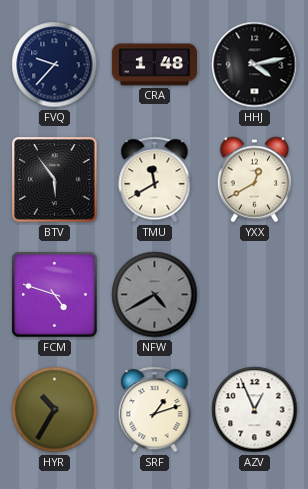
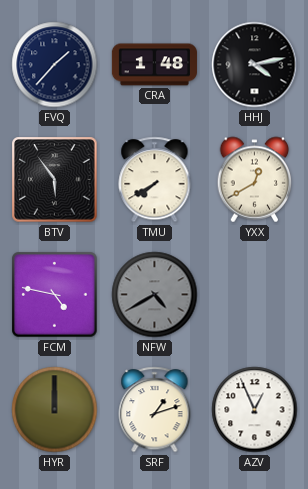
FVQ: 9:37 -> 1:37 (55, 65)
TMU: 11:40 -> 7:40 (155, 180)
FCM: 4:48 -> 4:47 (55, 295)
HYR: 10:35 -> 12:00 (55, 410)
